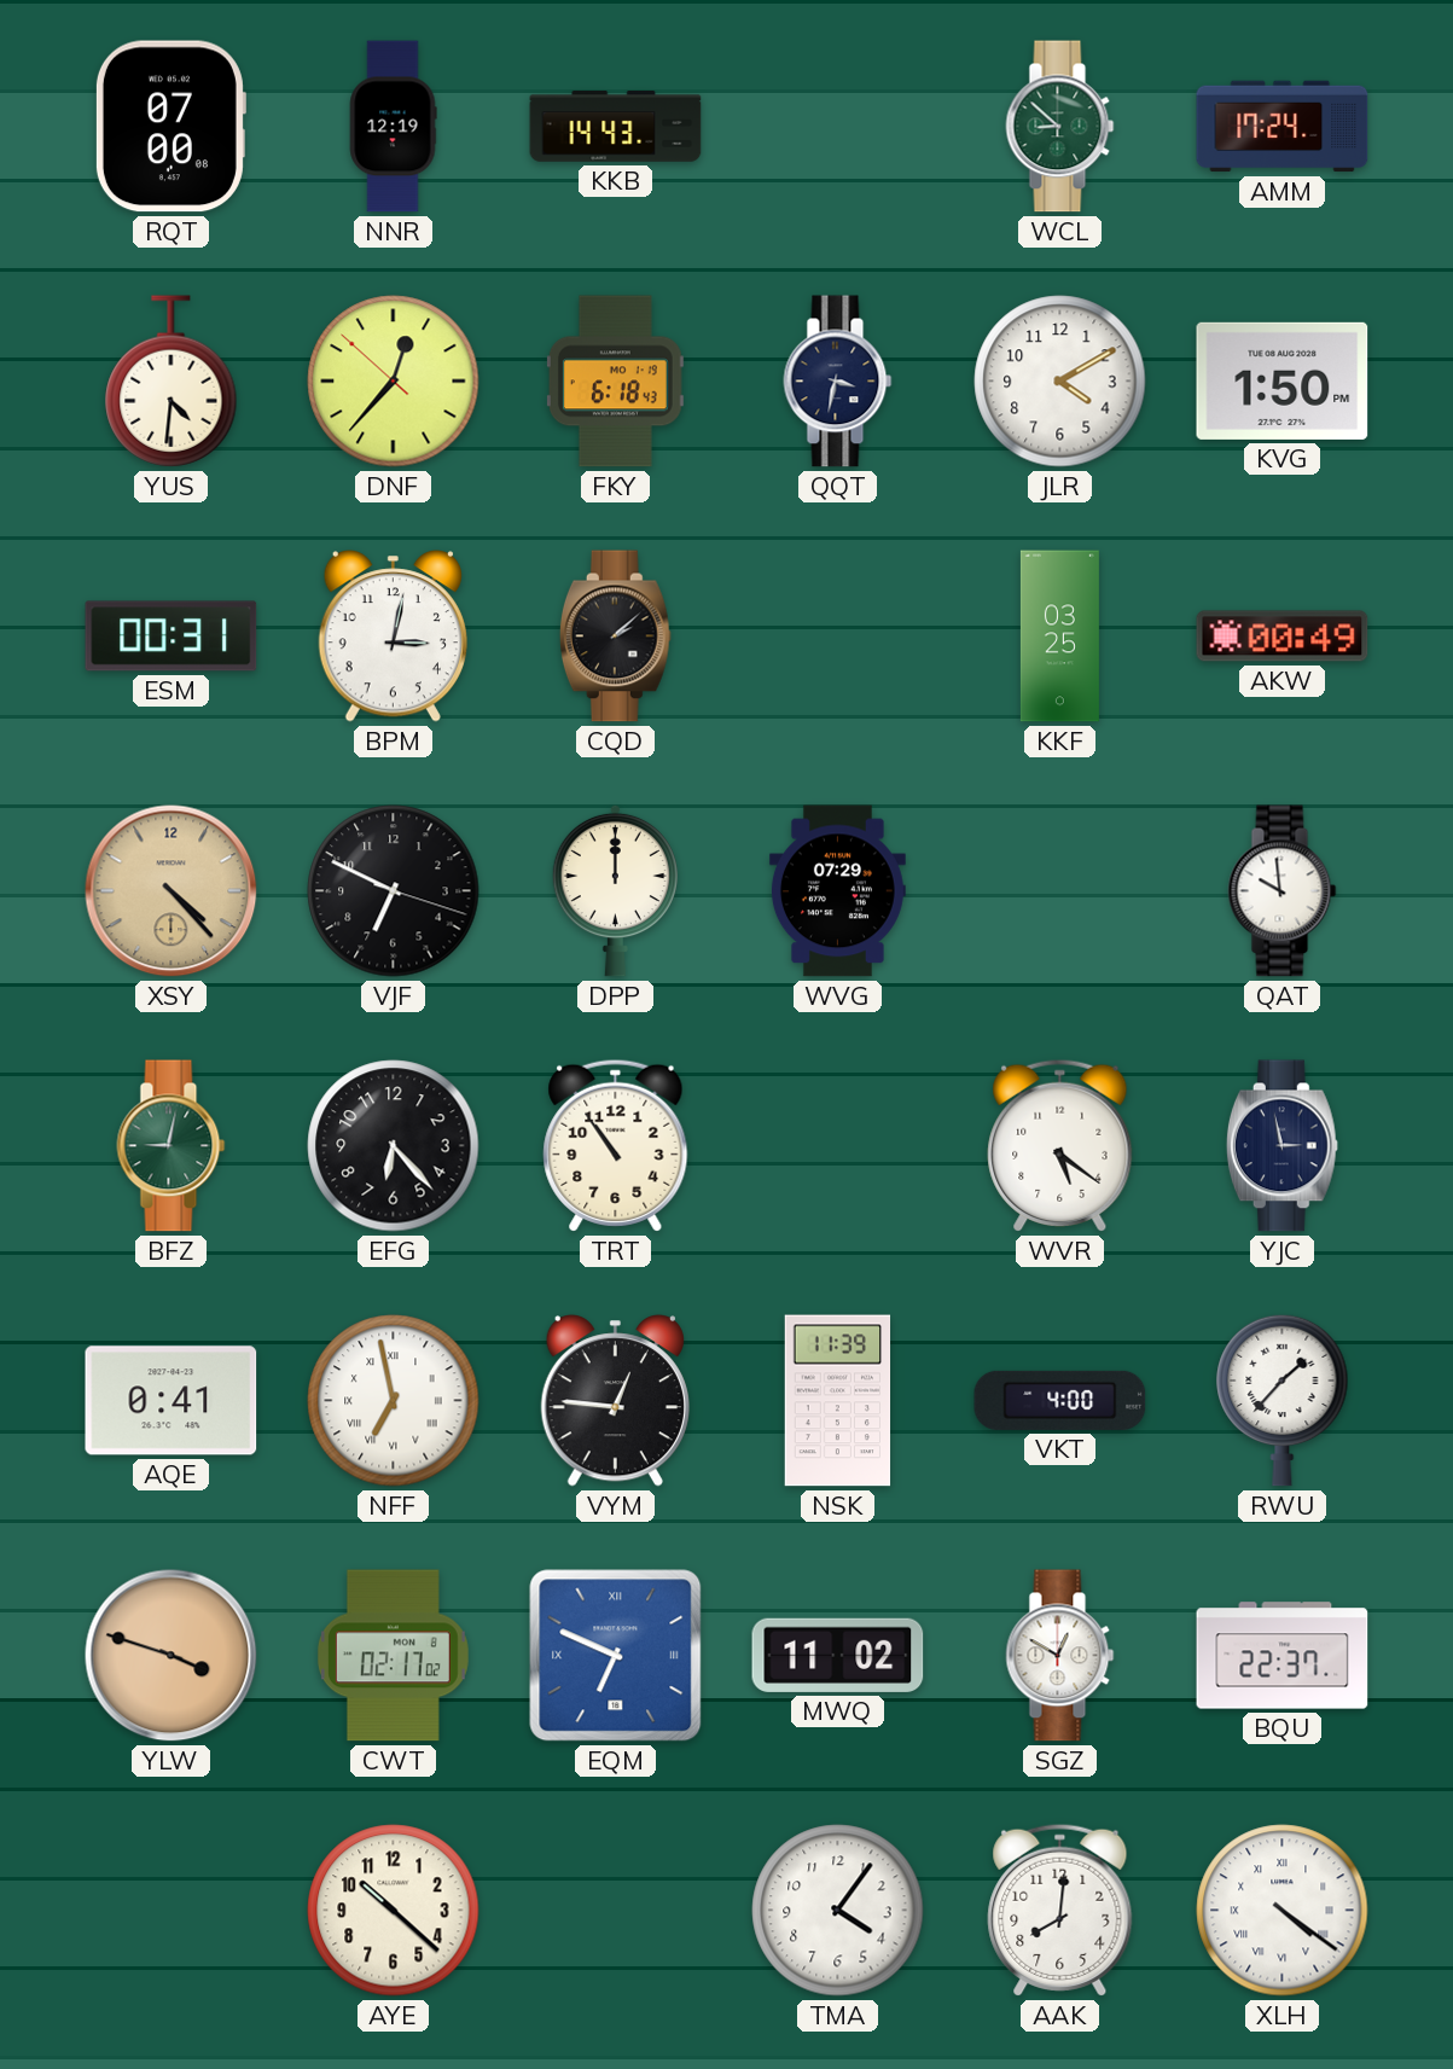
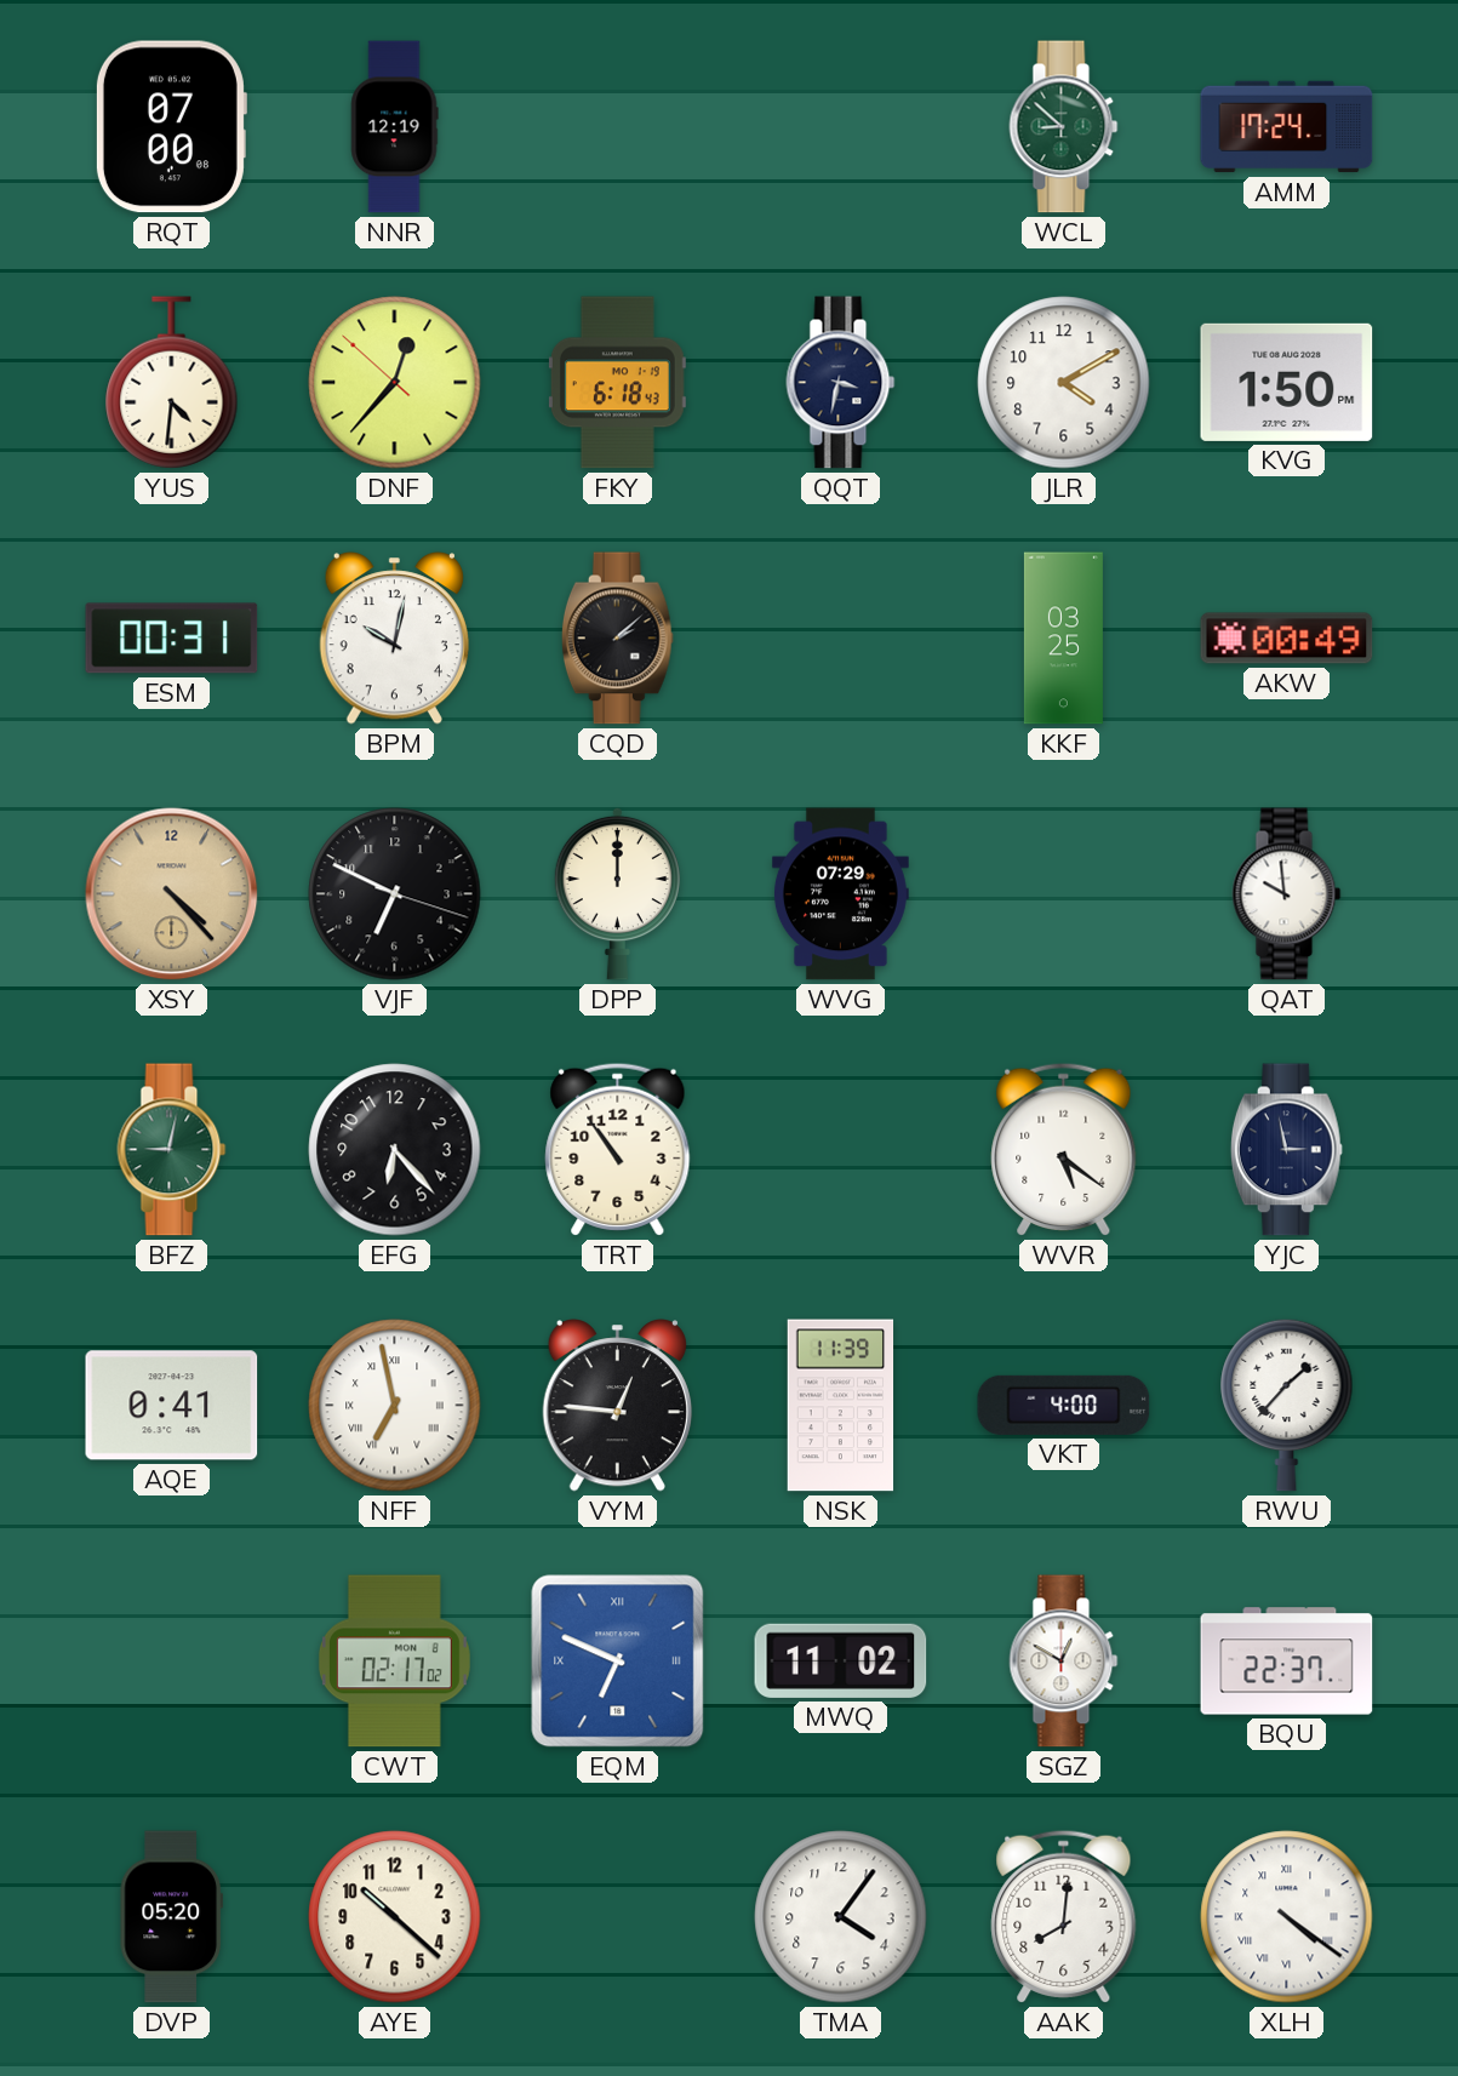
KKB: 14:43 -> none (616, 127)
BPM: 3:02 -> 10:02 (394, 639)
YLW: 3:48 -> none (172, 1656)
DVP: none -> 05:20 (171, 1917)
